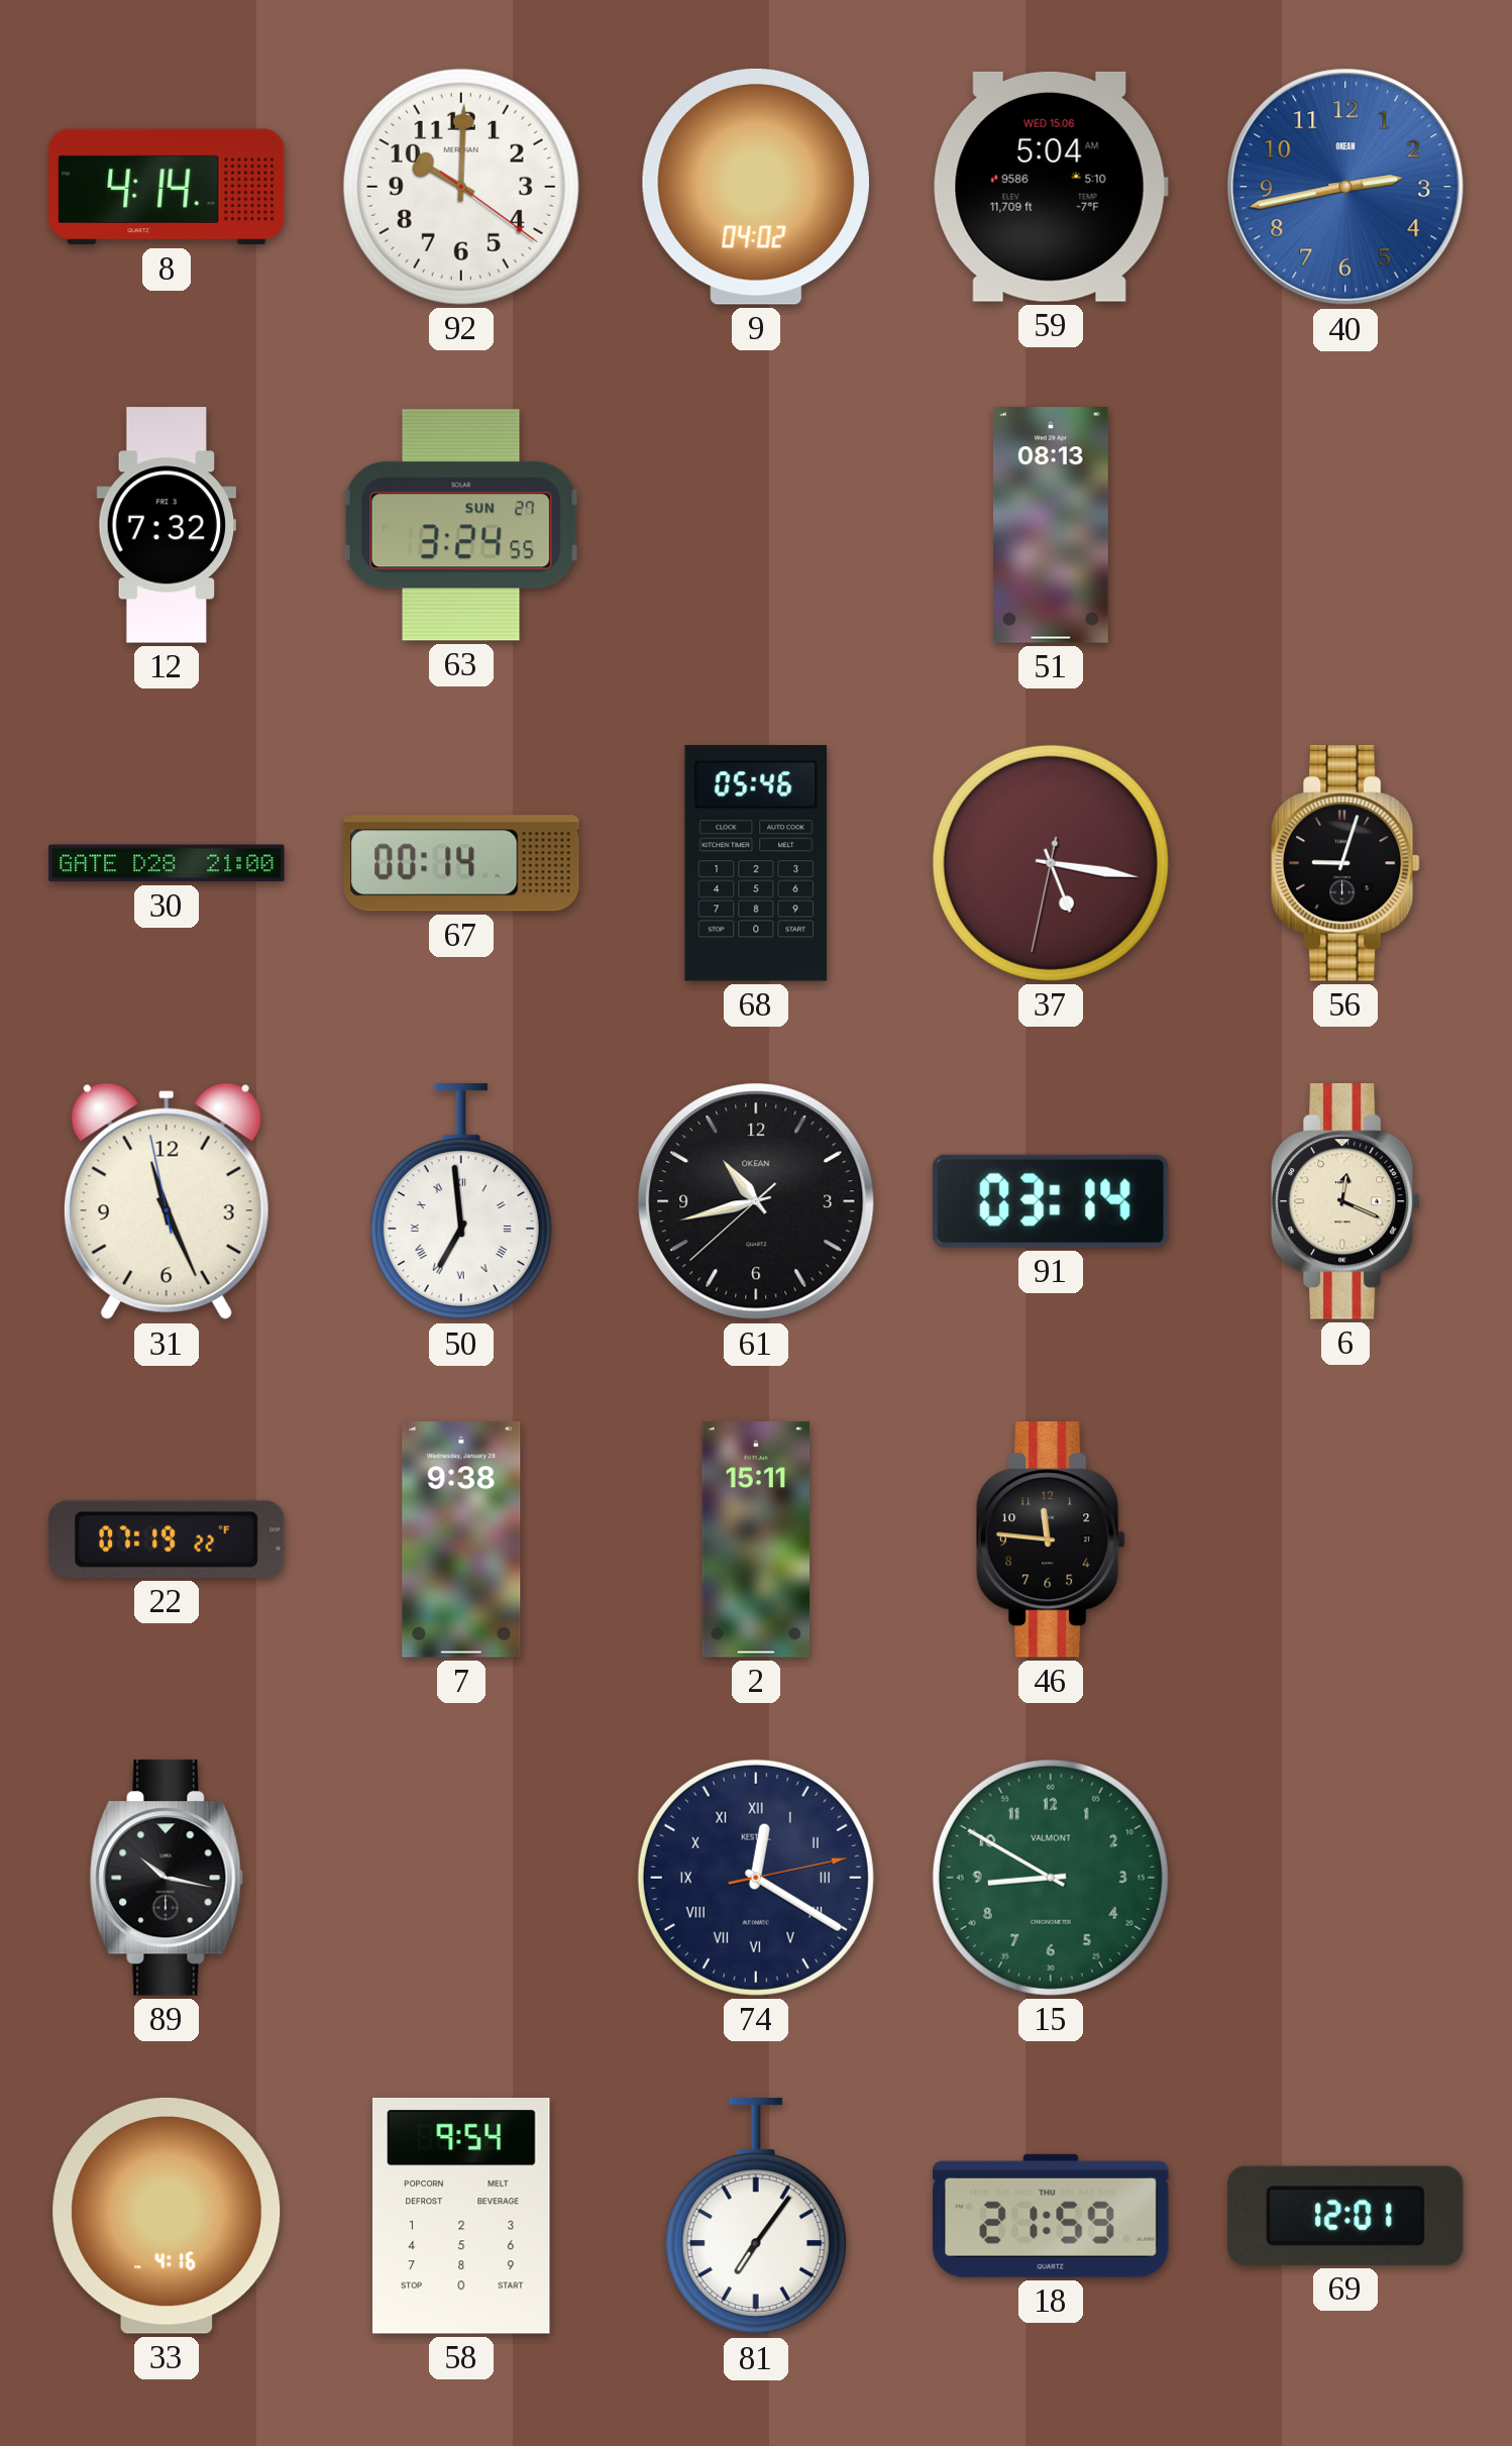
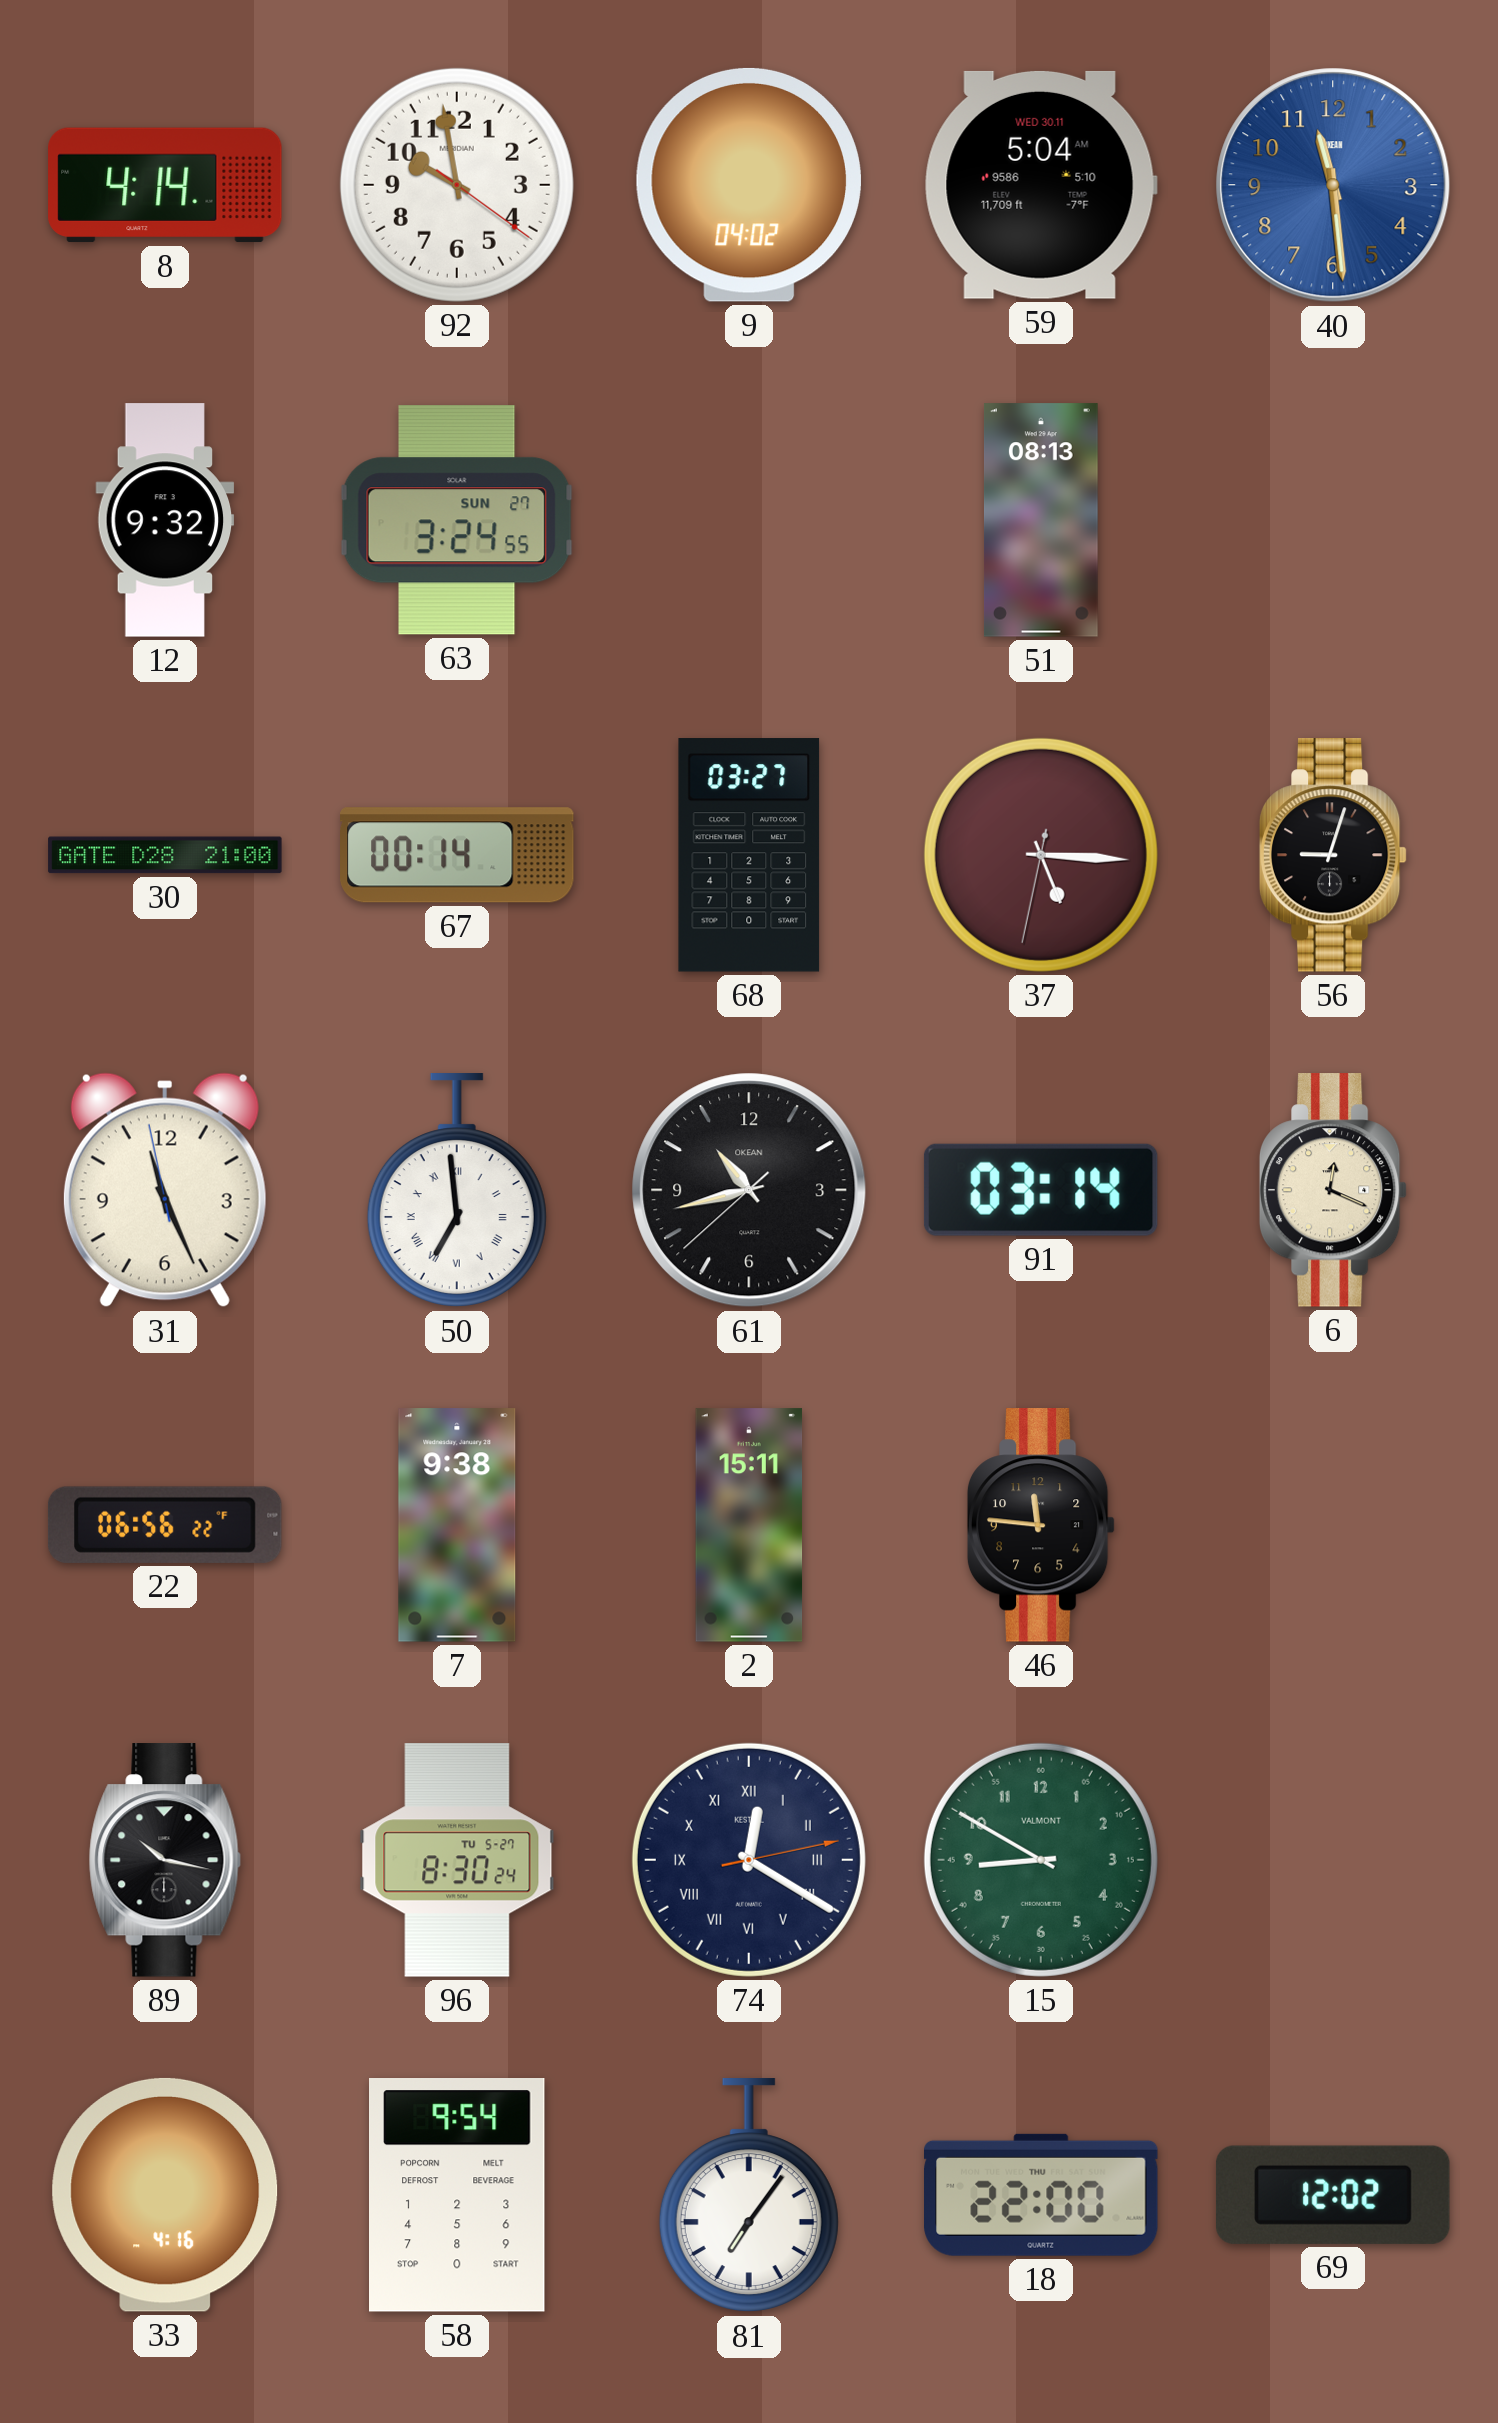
92: 10:00 -> 9:58 (457, 185)
59 date: WED 15.06 -> WED 30.11 (1041, 185)
40: 2:43 -> 11:29 (1333, 185)
12: 7:32 -> 9:32 (165, 520)
68: 05:46 -> 03:27 (749, 855)
37: 5:16 -> 5:15 (1041, 855)
22: 07:19 -> 06:56 (165, 1525)
96: none -> 8:30 (457, 1860)
18: 21:59 -> 22:00 (1042, 2195)
69: 12:01 -> 12:02 (1333, 2195)
